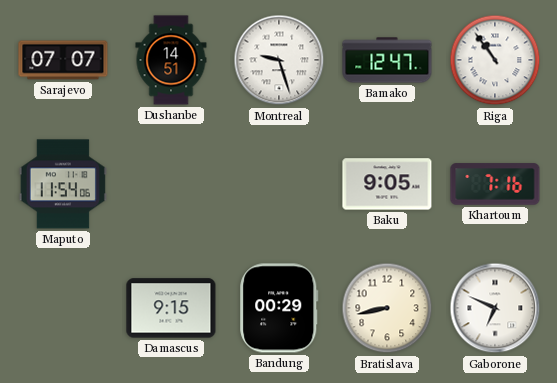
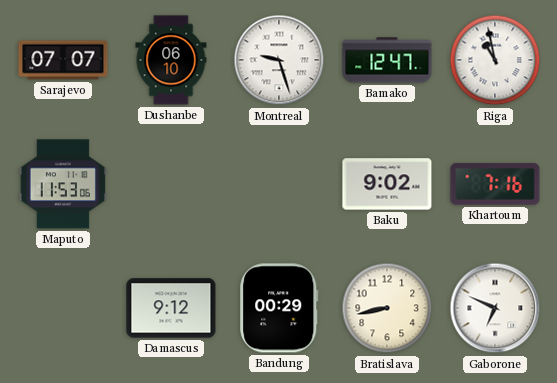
Dushanbe: 14:51 -> 06:10 (171, 60)
Riga: 10:54 -> 10:58 (495, 60)
Maputo: 11:54 -> 11:53 (63, 184)
Baku: 9:05 -> 9:02 (387, 184)
Damascus: 9:15 -> 9:12 (171, 308)
